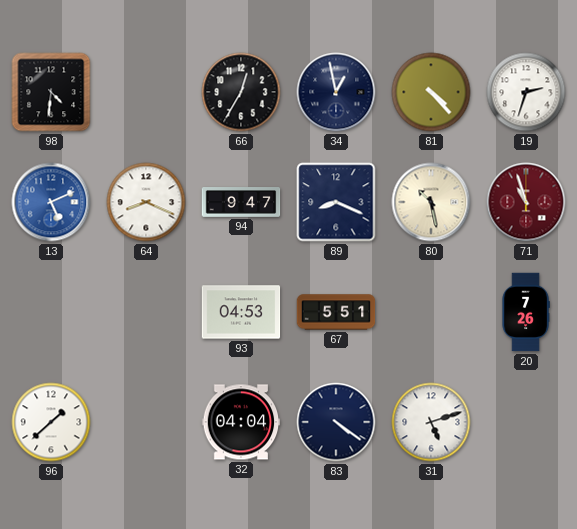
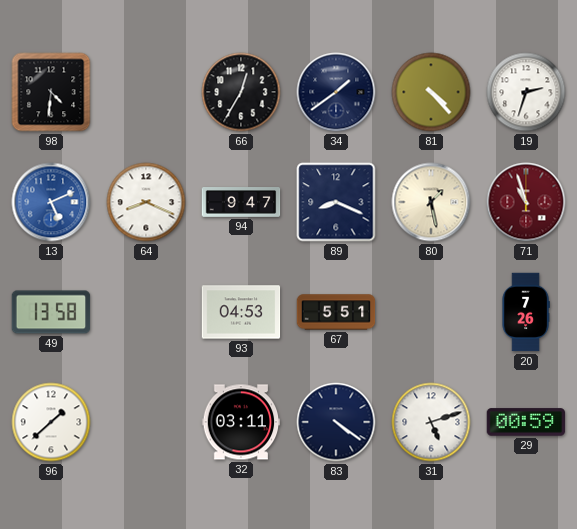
34: 12:58 -> 1:39 (336, 92)
80: 10:28 -> 1:28 (431, 202)
49: none -> 13:58 (51, 312)
32: 04:04 -> 03:11 (241, 422)
29: none -> 00:59 (526, 422)
